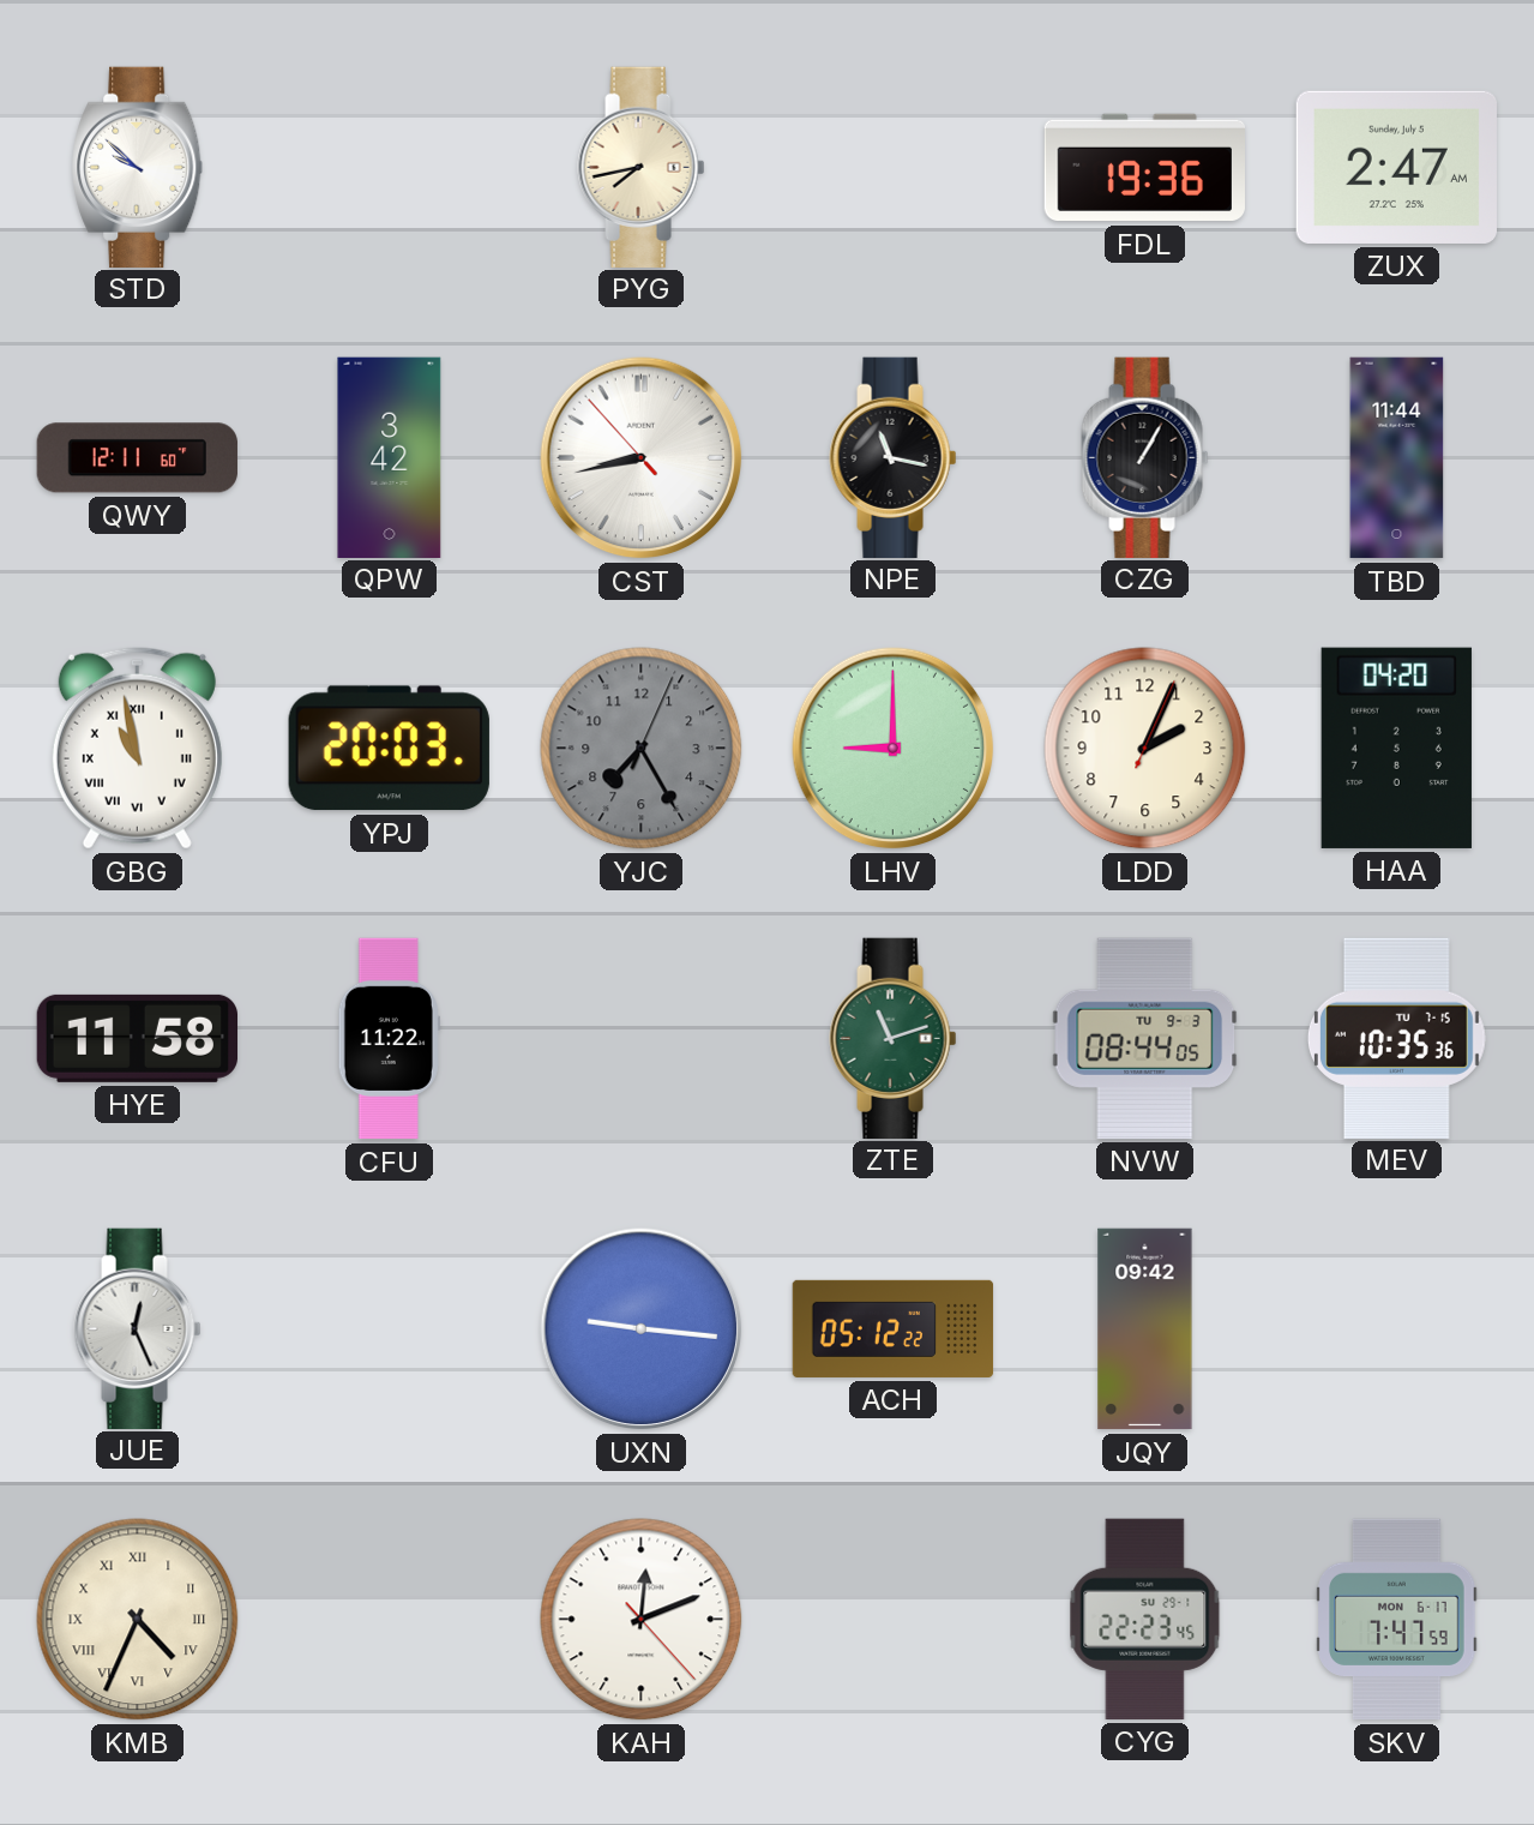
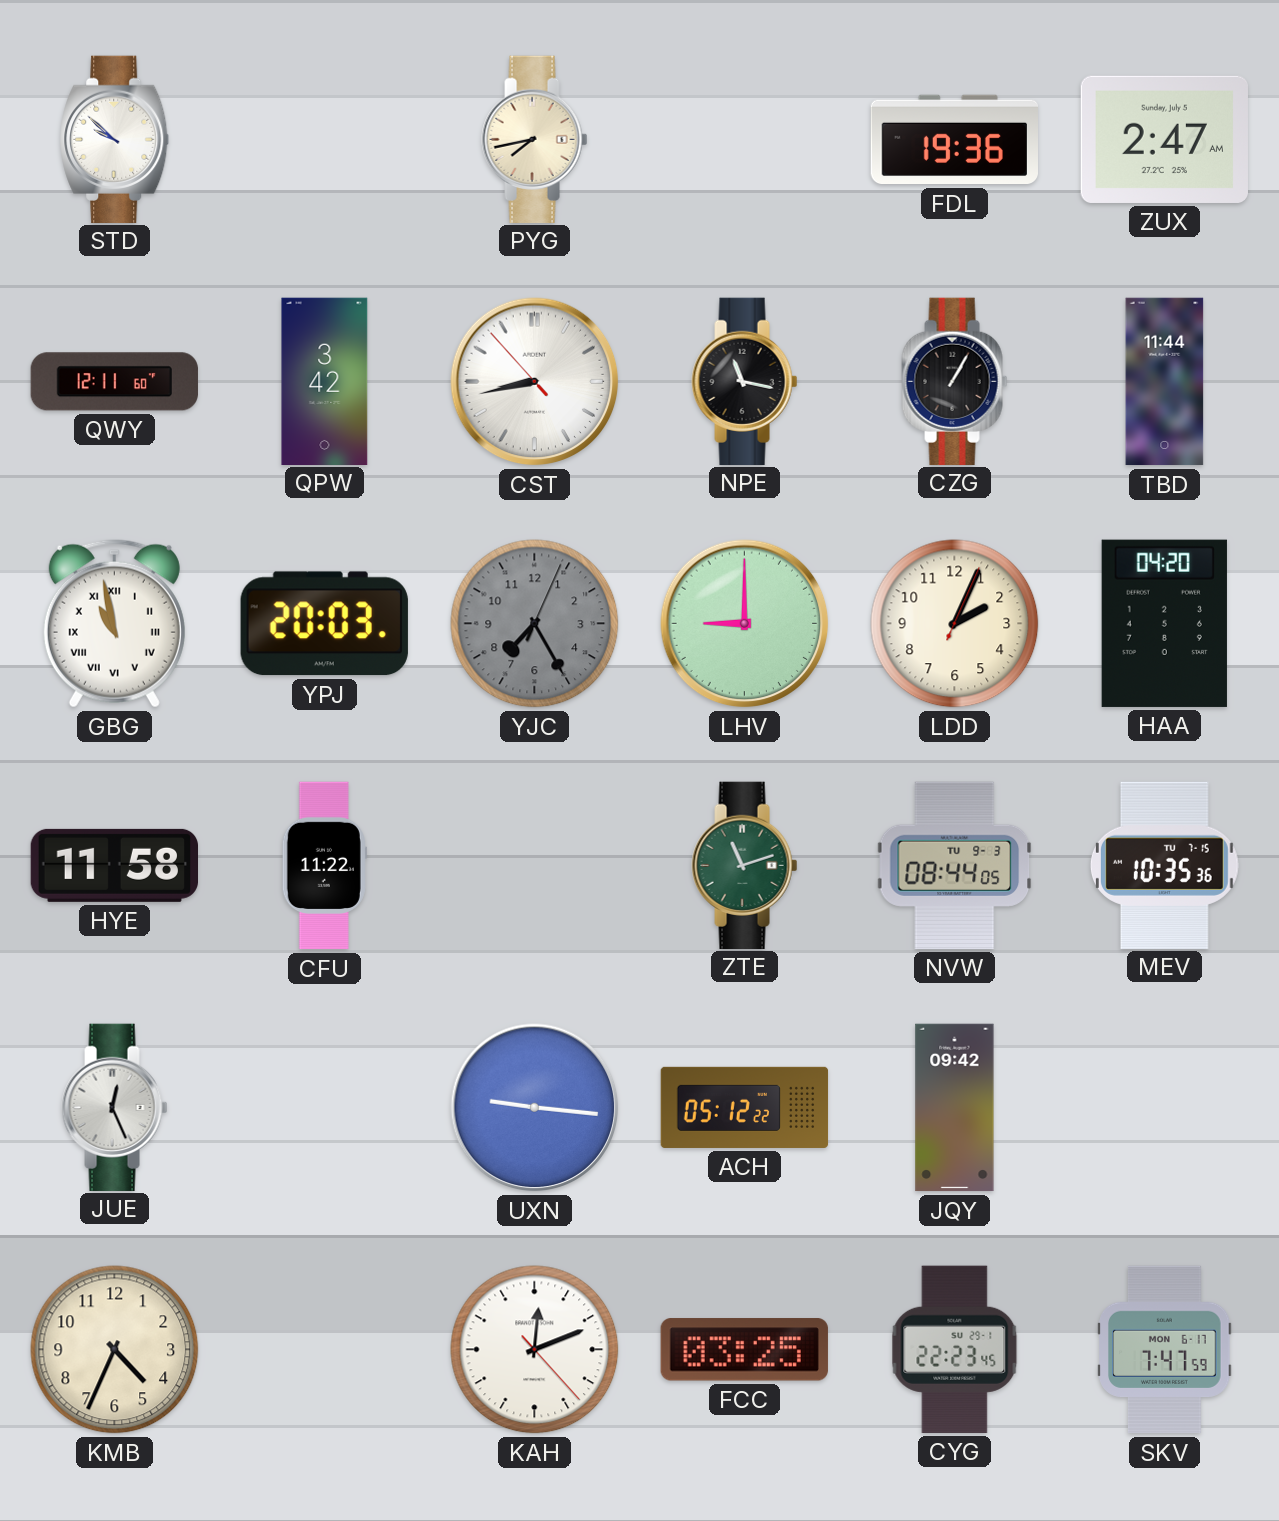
KMB numerals: Roman -> Arabic (115, 1350)
FCC: none -> 03:25 (744, 1350)
